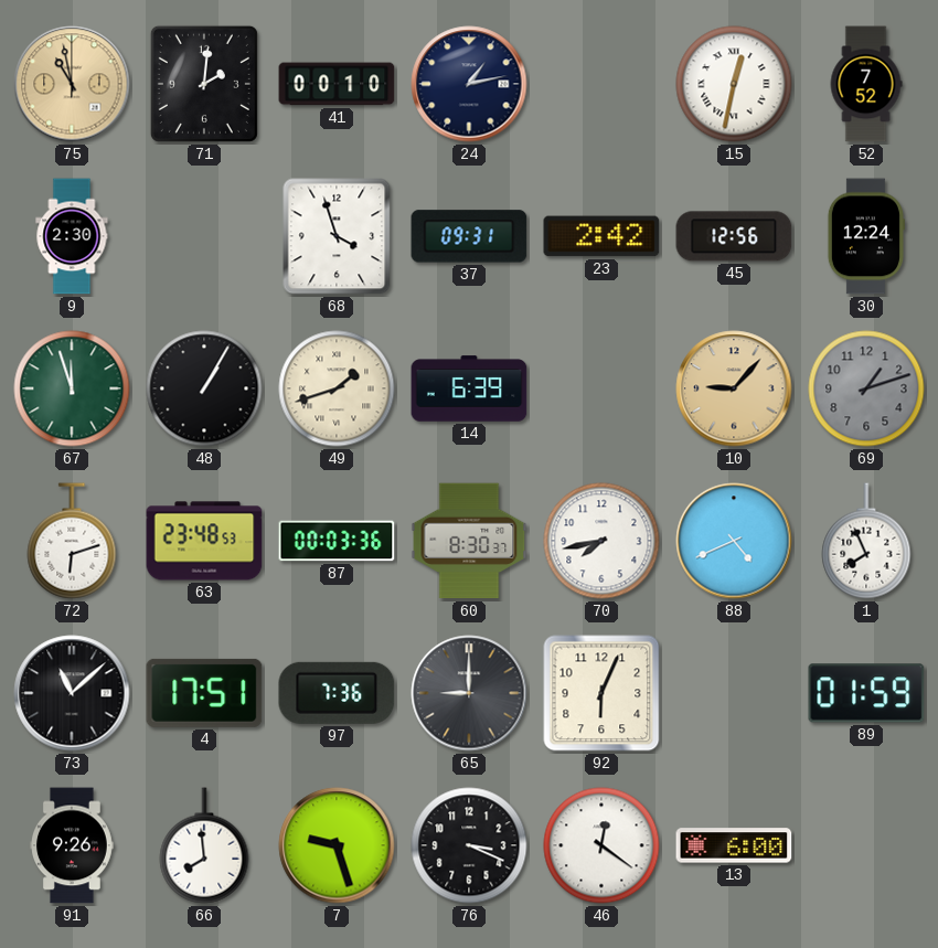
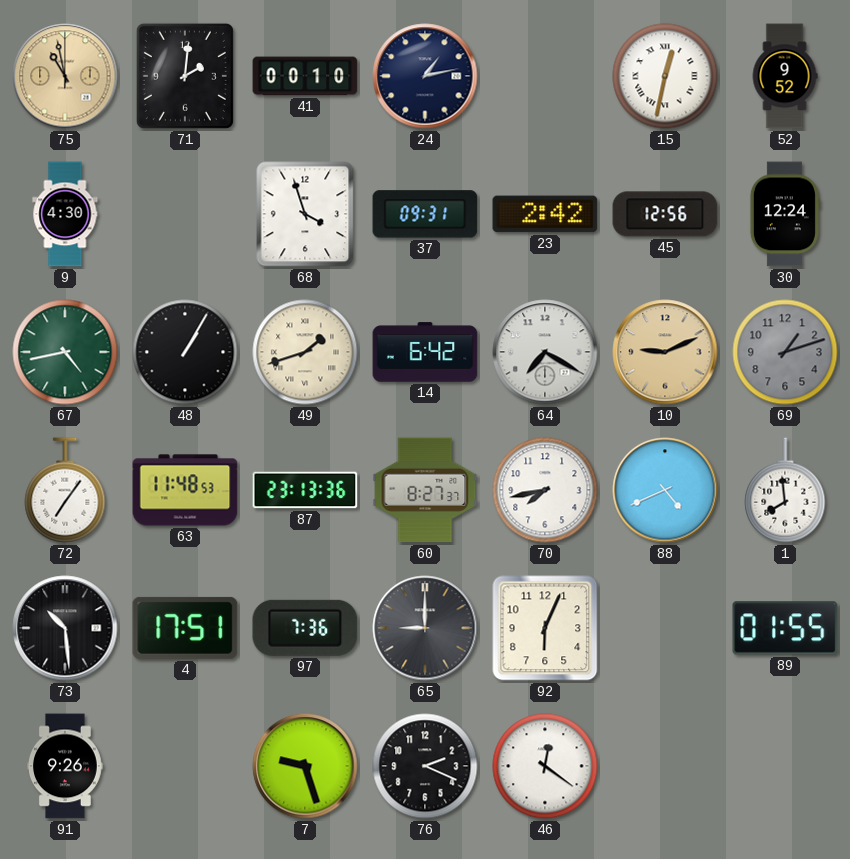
52: 7:52 -> 9:52 (785, 76)
9: 2:30 -> 4:30 (65, 214)
67: 11:57 -> 4:43 (65, 352)
14: 6:39 -> 6:42 (425, 352)
64: none -> 7:20 (545, 352)
10: 9:07 -> 9:11 (665, 352)
72: 6:12 -> 7:06 (65, 490)
63: 23:48 -> 11:48 (185, 490)
87: 00:03 -> 23:13 (305, 490)
60: 8:30 -> 8:27 (425, 490)
1: 7:56 -> 7:59 (785, 490)
73: 11:08 -> 10:29 (65, 628)
89: 01:59 -> 01:55 (785, 628)
66: 7:59 -> none (204, 845)
76: 3:19 -> 2:19 (425, 766)
13: 6:00 -> none (734, 845)
